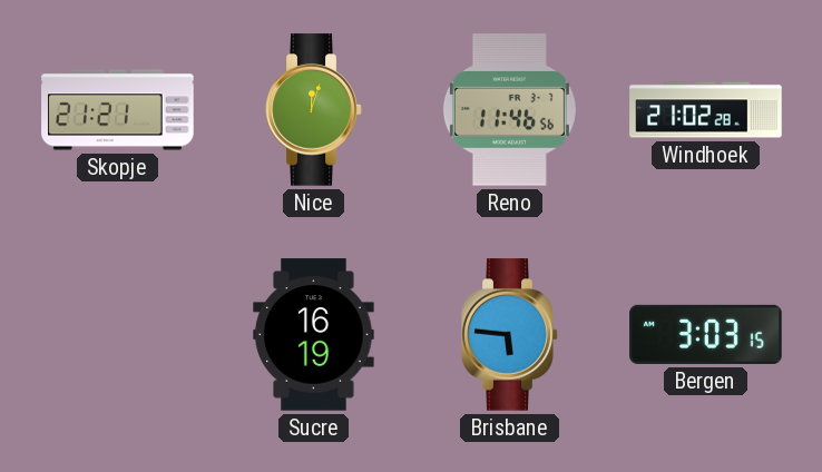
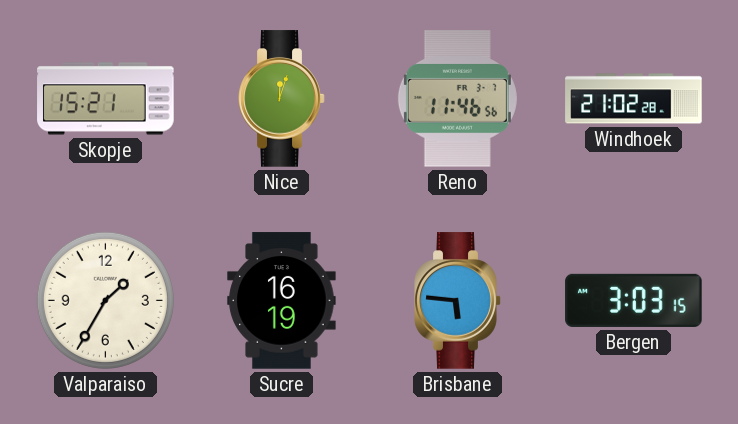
Skopje: 21:21 -> 15:21 (106, 99)
Valparaiso: none -> 1:35 (105, 300)
